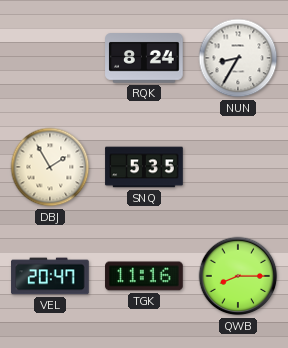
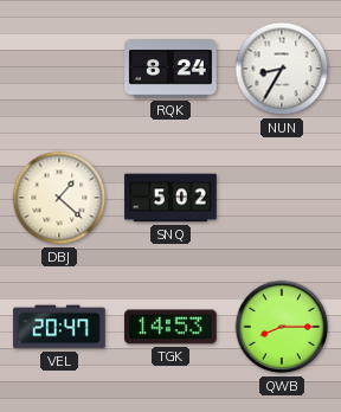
DBJ: 1:55 -> 1:22 (59, 198)
SNQ: 5:35 -> 5:02 (170, 198)
TGK: 11:16 -> 14:53 (170, 327)
